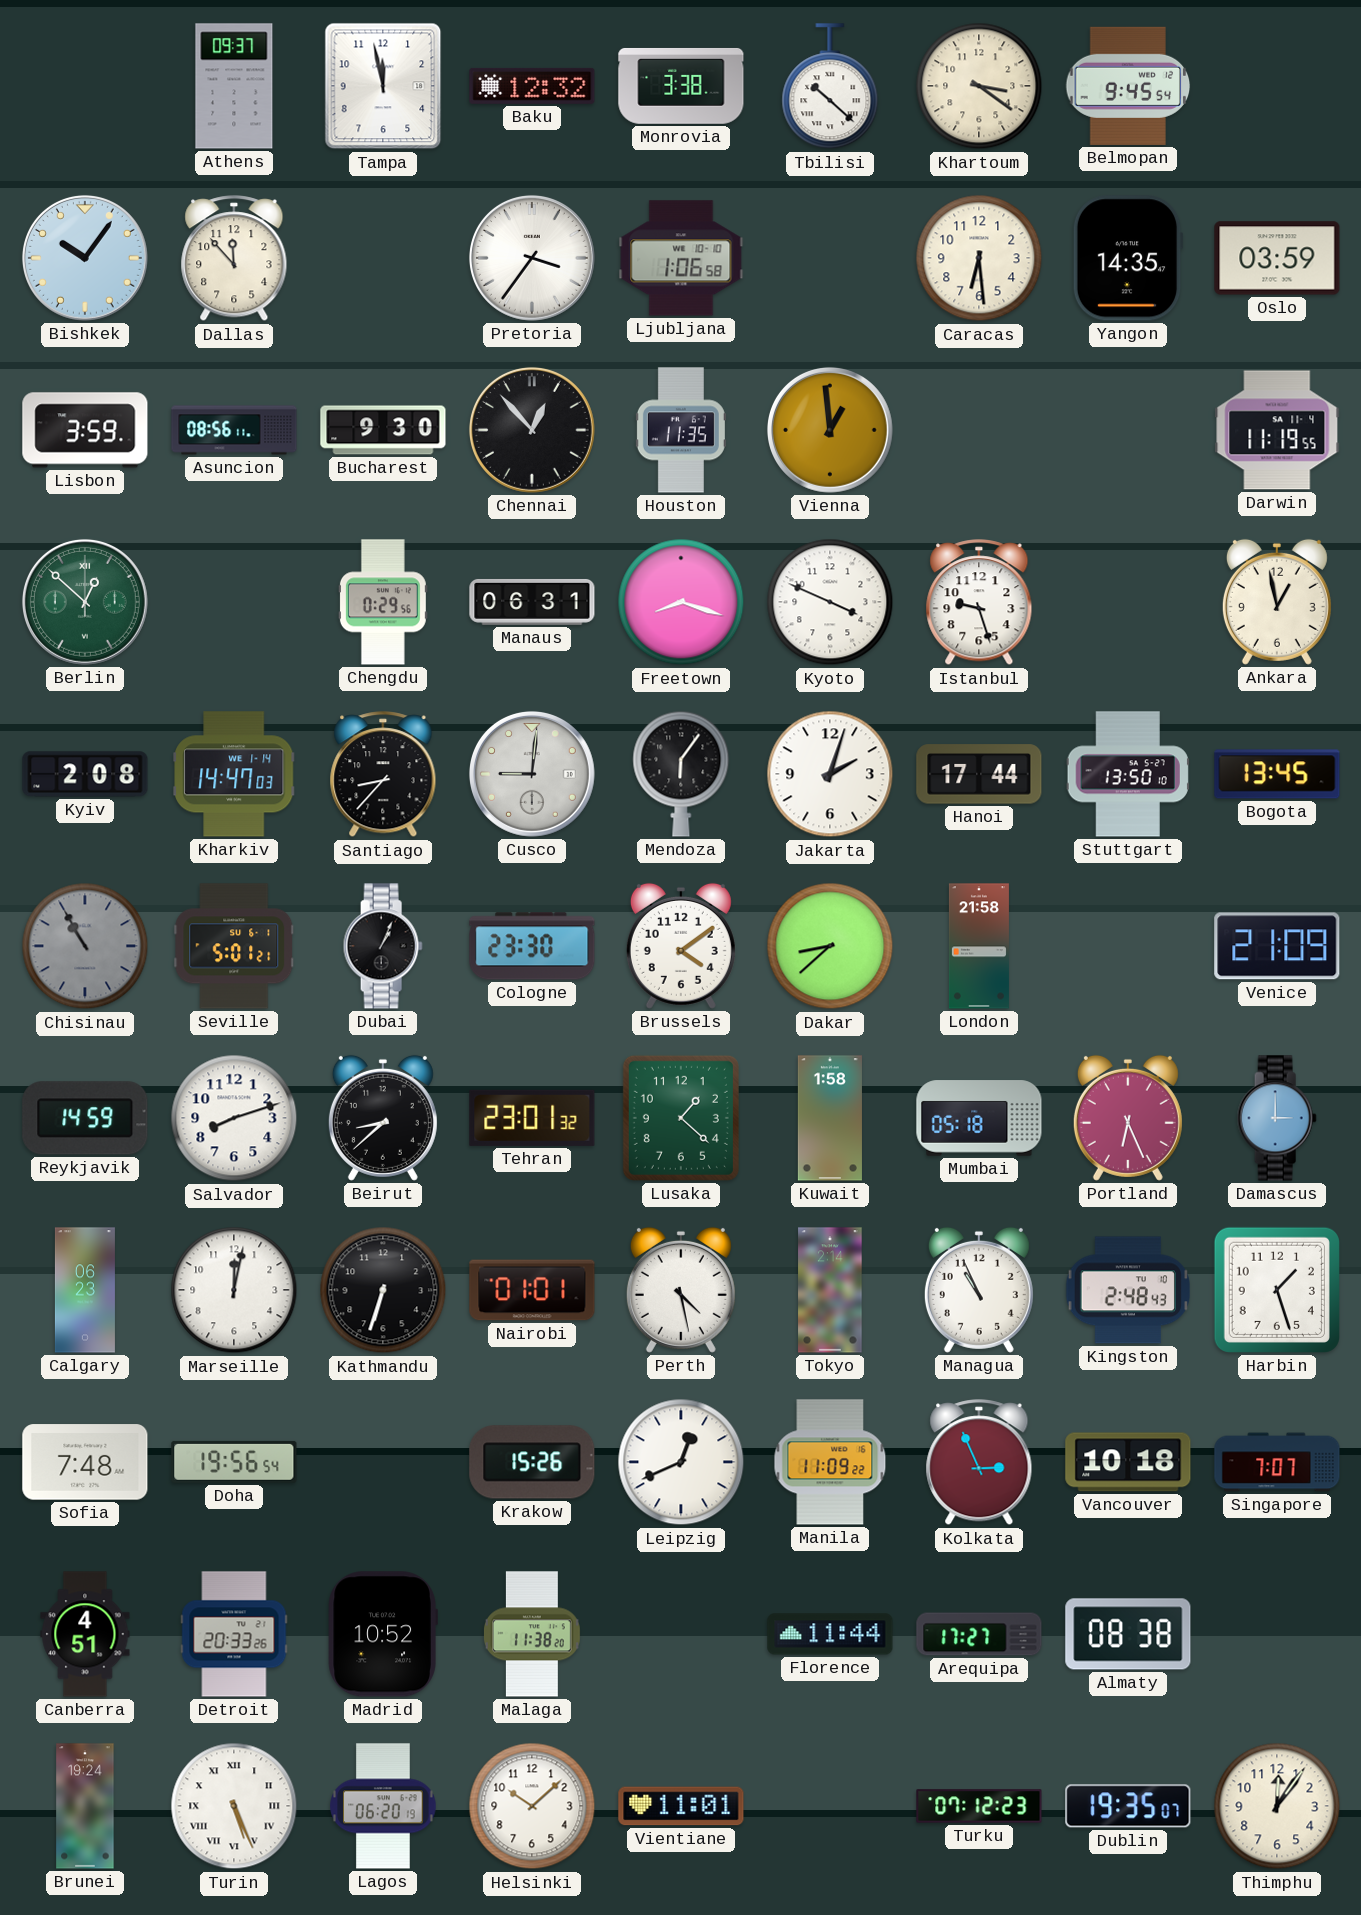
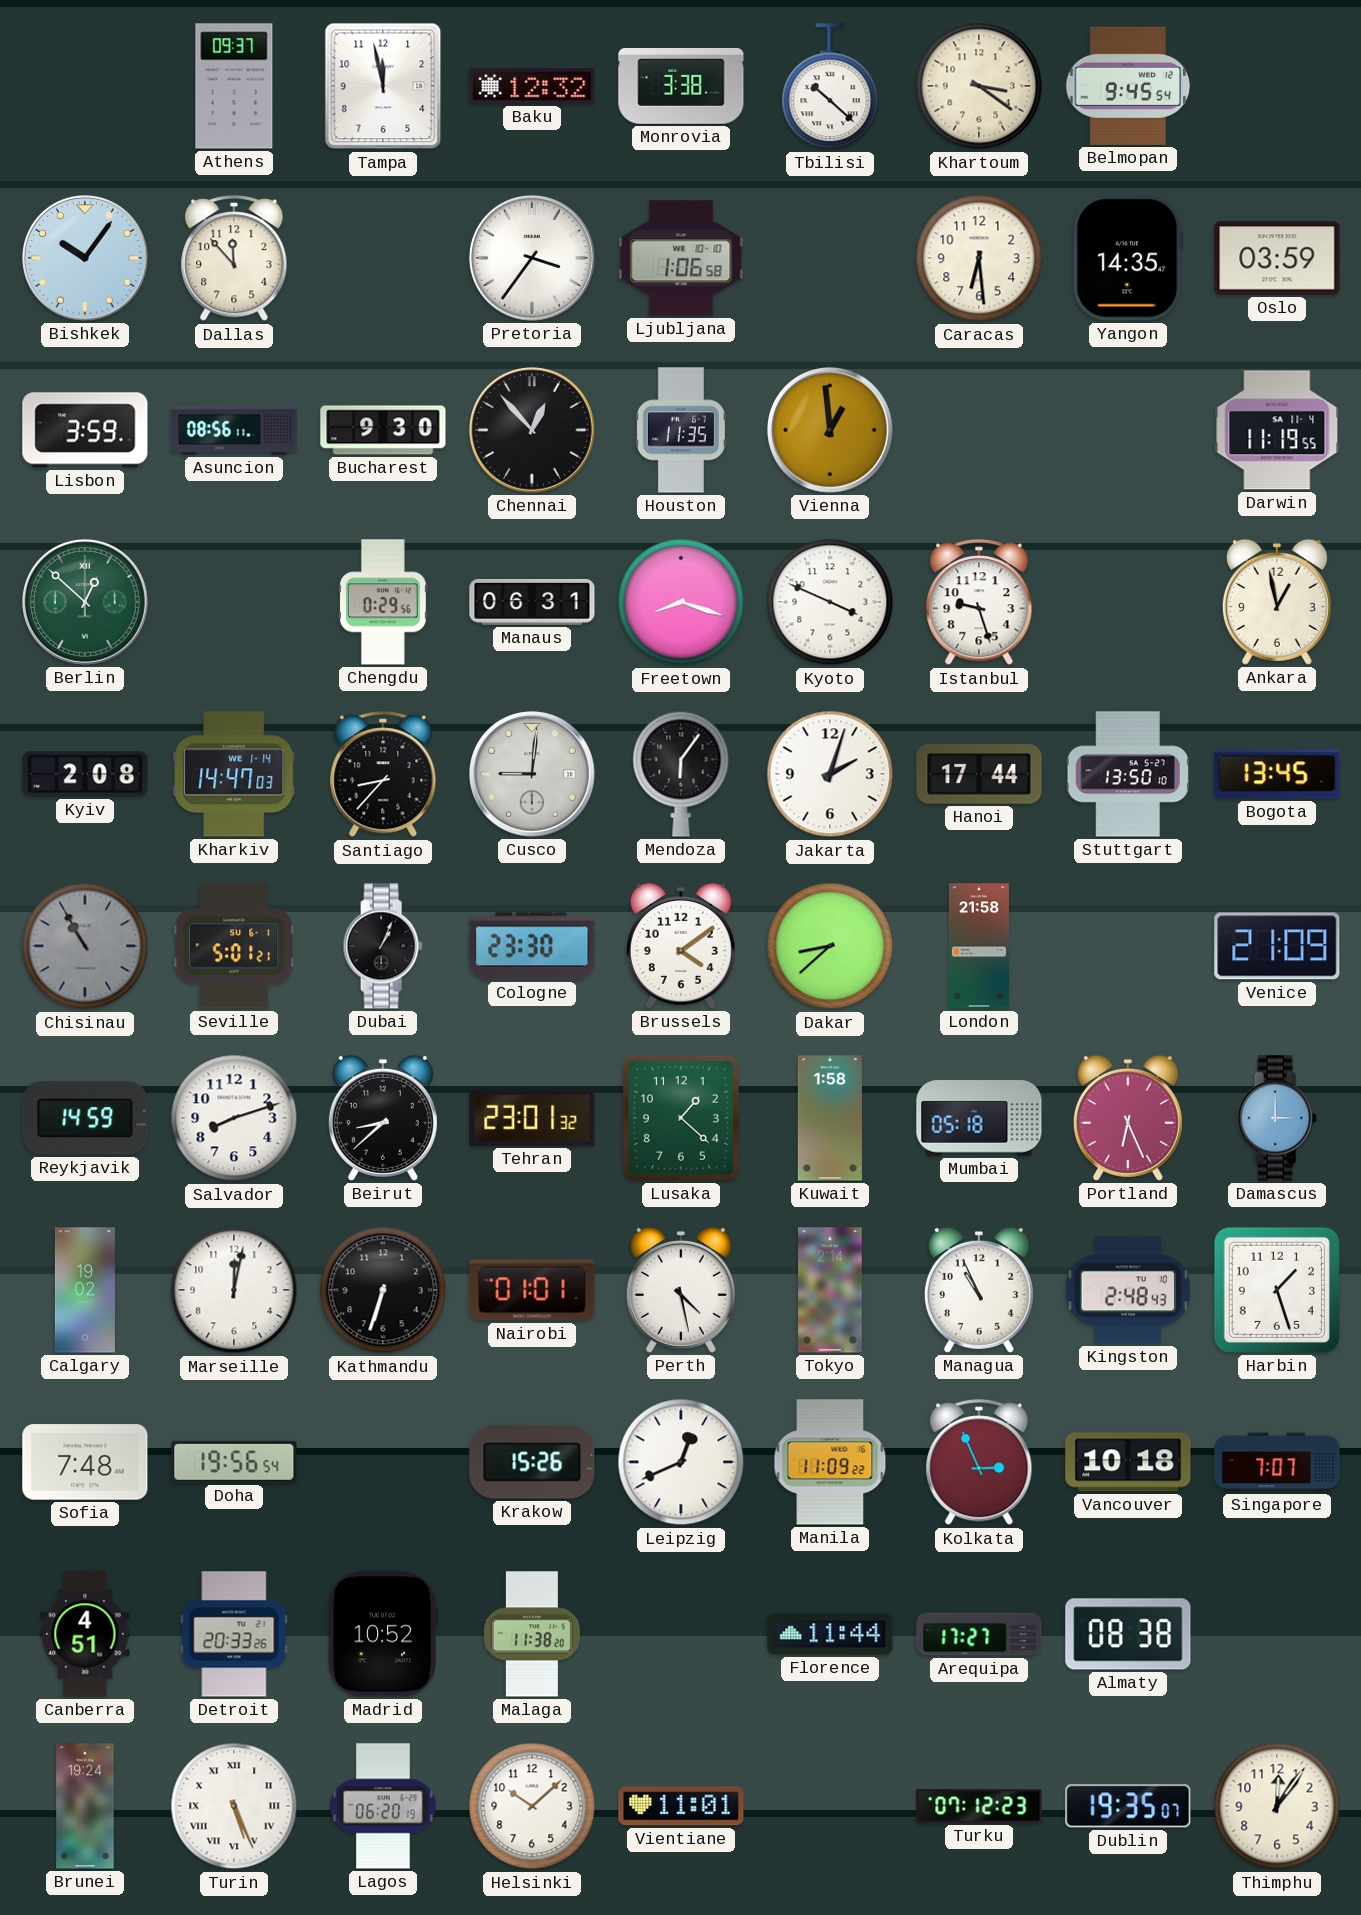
Calgary: 06:23 -> 19:02 (85, 1290)
